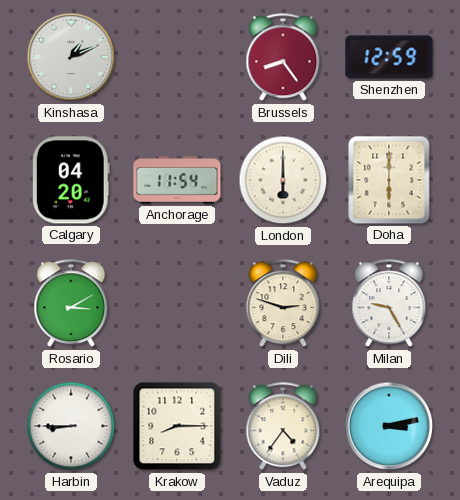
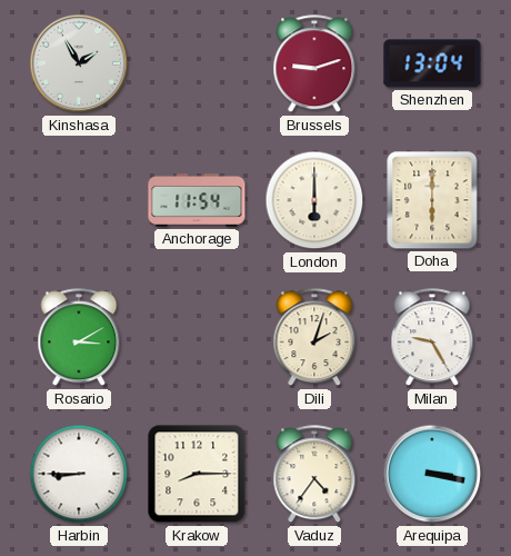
Kinshasa: 1:11 -> 1:55 (79, 63)
Brussels: 8:24 -> 9:12 (314, 64)
Shenzhen: 12:59 -> 13:04 (432, 63)
Calgary: 04:20 -> none (71, 180)
Dili: 2:48 -> 2:03 (314, 338)
Arequipa: 3:13 -> 3:17 (432, 474)
